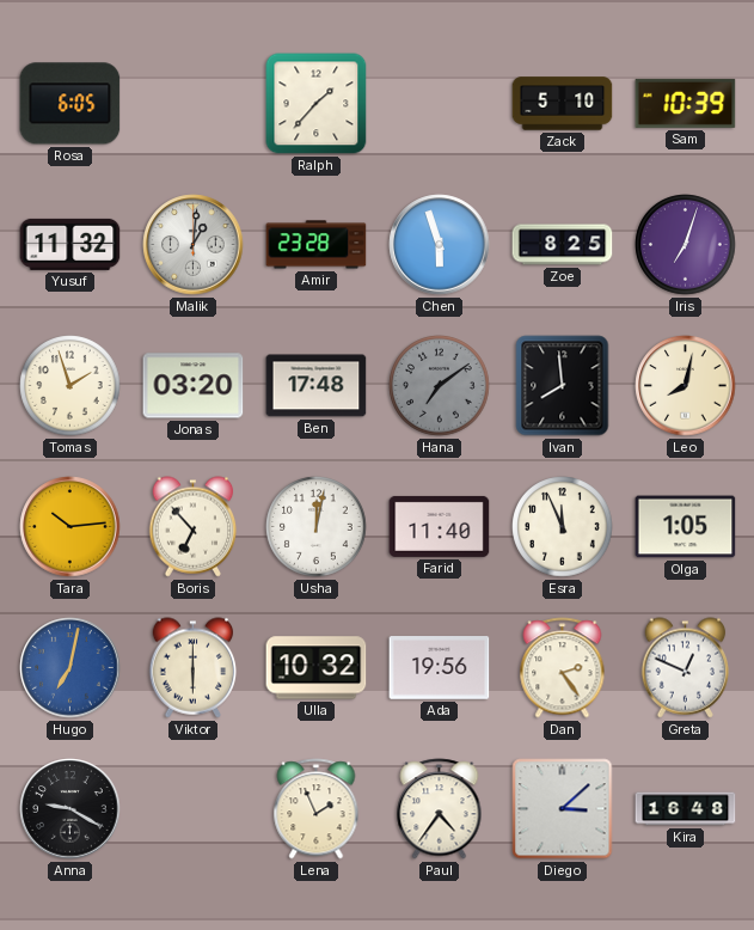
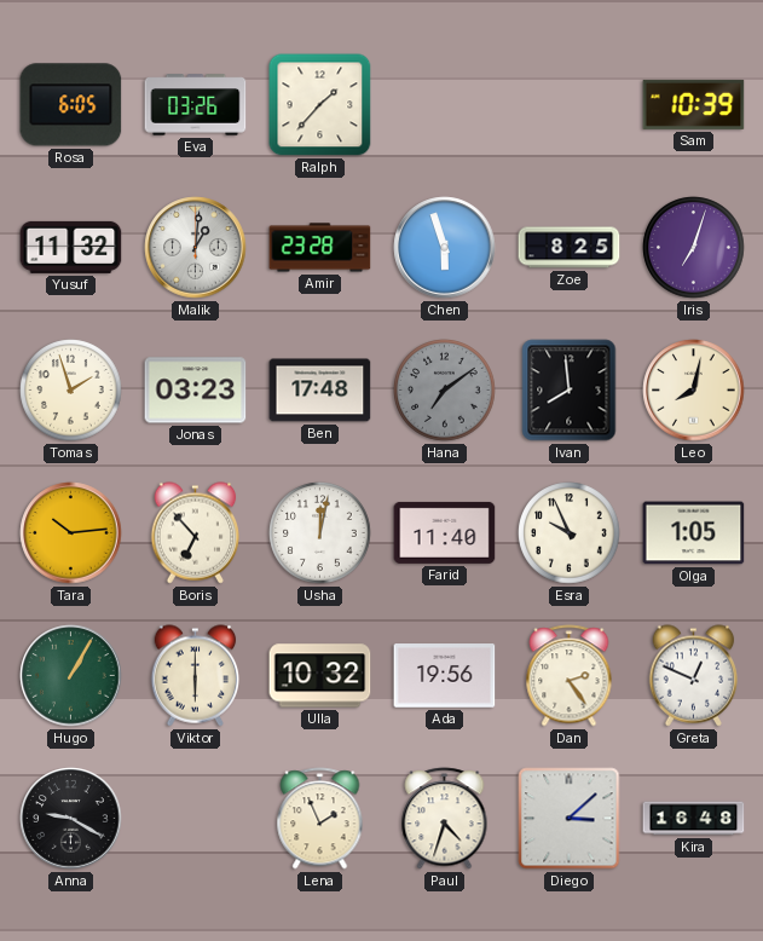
Eva: none -> 03:26 (196, 105)
Zack: 5:10 -> none (563, 104)
Jonas: 03:20 -> 03:23 (196, 391)
Esra: 11:56 -> 9:56 (570, 533)
Hugo: 7:02 -> 1:05 (71, 676)
Hugo dial: blue -> green (71, 676)
Paul: 4:36 -> 4:33 (445, 819)
